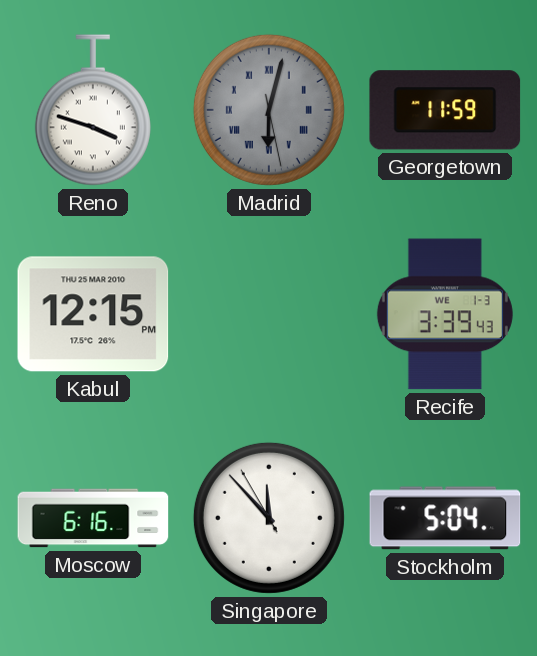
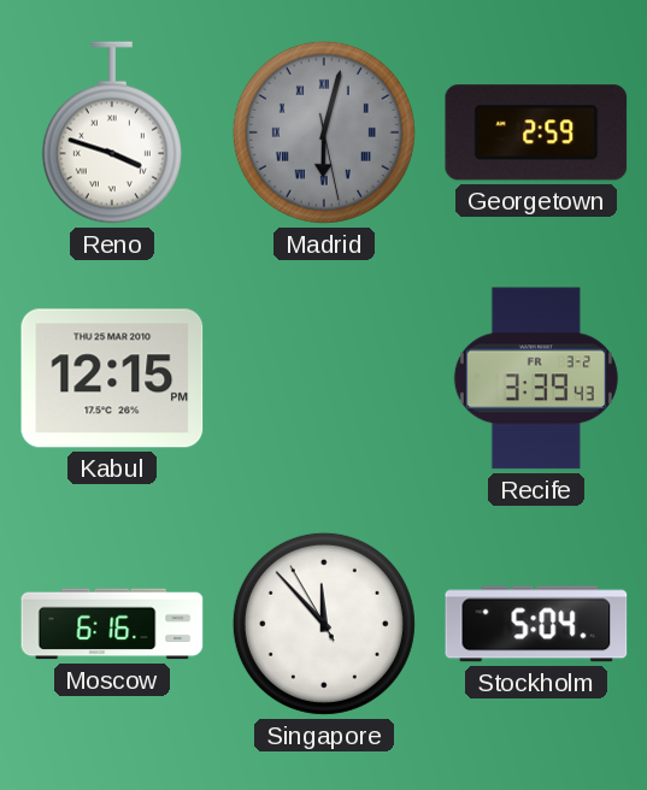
Georgetown: 11:59 -> 2:59 (536, 132)
Recife date: WE 1-3 -> FR 3-2 (536, 378)
